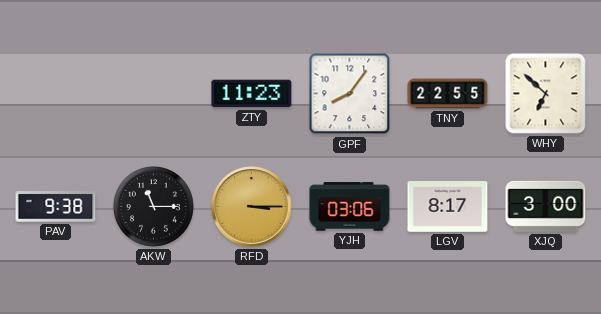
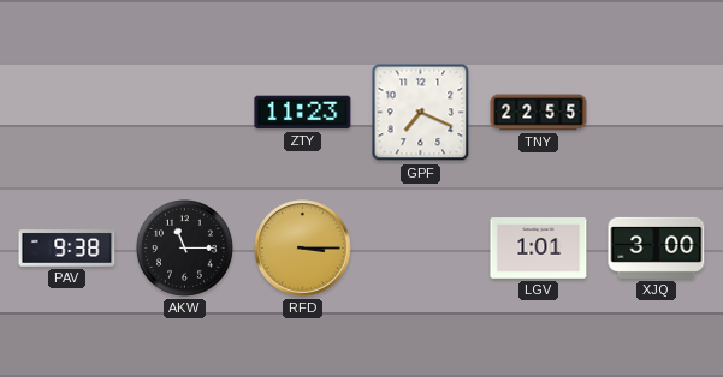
GPF: 8:06 -> 7:19 (421, 113)
WHY: 6:52 -> none (546, 94)
YJH: 03:06 -> none (350, 207)
LGV: 8:17 -> 1:01 (539, 249)
